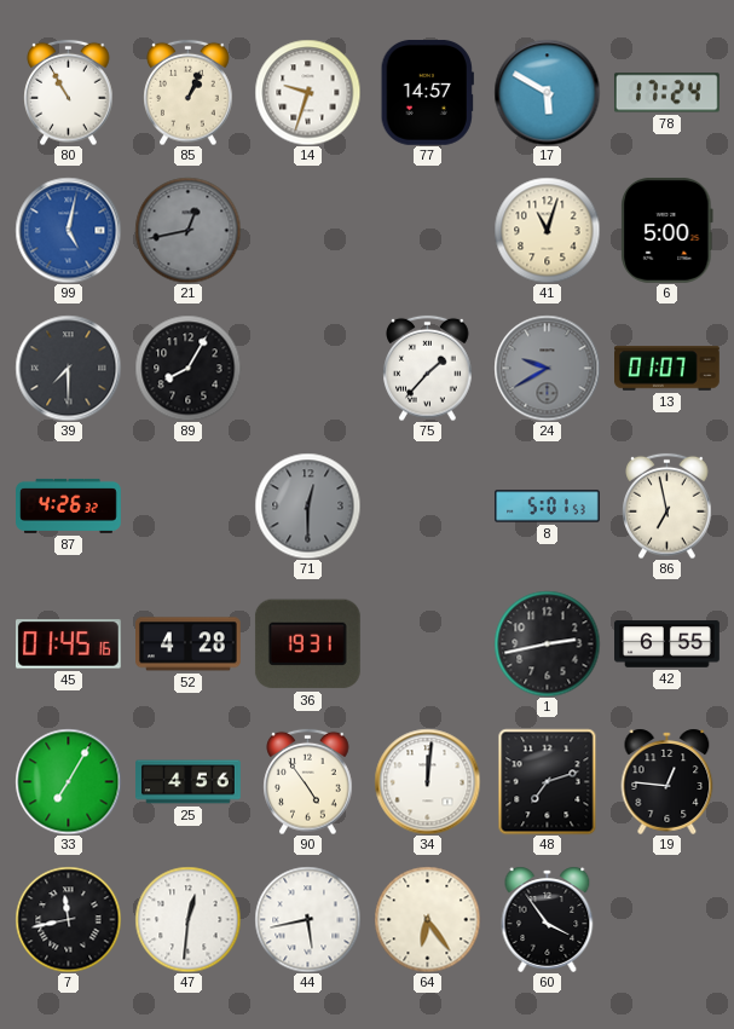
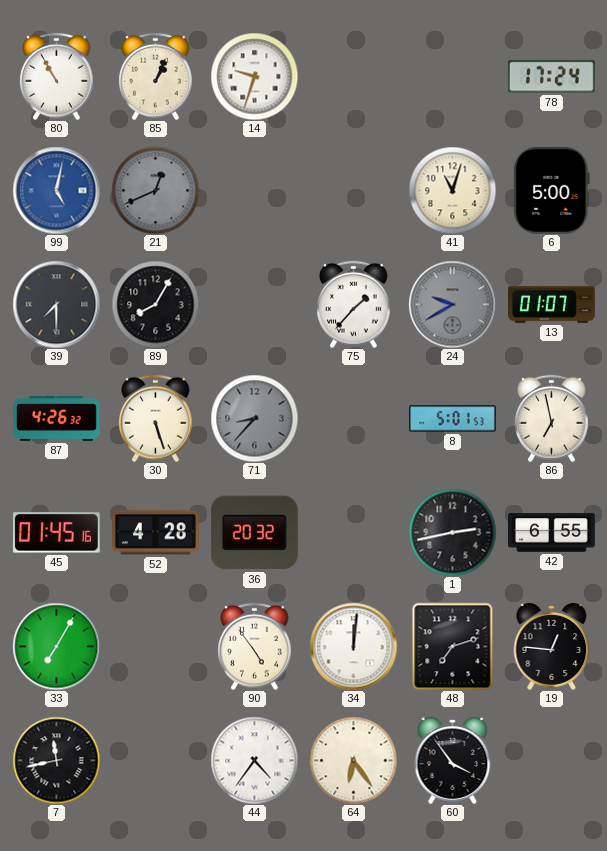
77: 14:57 -> none (427, 92)
17: 5:50 -> none (547, 92)
21: 12:43 -> 12:41 (155, 190)
30: none -> 5:27 (156, 418)
71: 12:30 -> 8:37 (254, 418)
36: 19:31 -> 20:32 (254, 533)
25: 4:56 -> none (189, 782)
47: 12:31 -> none (187, 919)
44: 5:43 -> 4:36 (254, 760)
